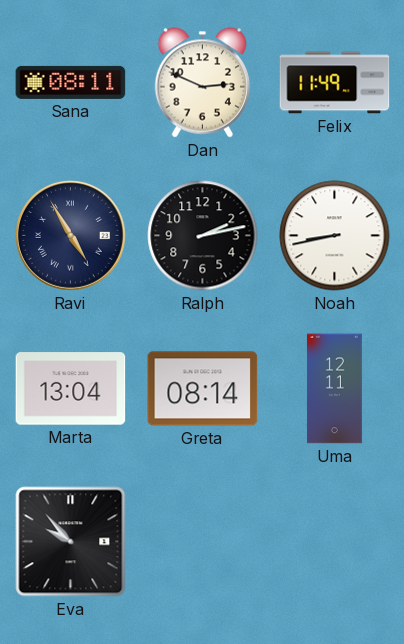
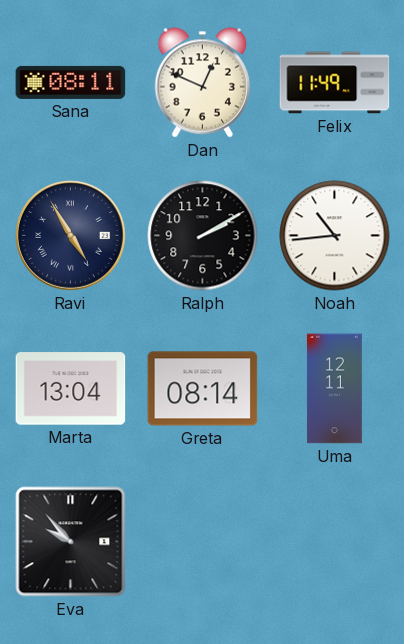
Dan: 2:49 -> 12:49 (202, 83)
Ralph: 2:13 -> 2:10 (203, 236)
Noah: 8:43 -> 10:44 (335, 236)
